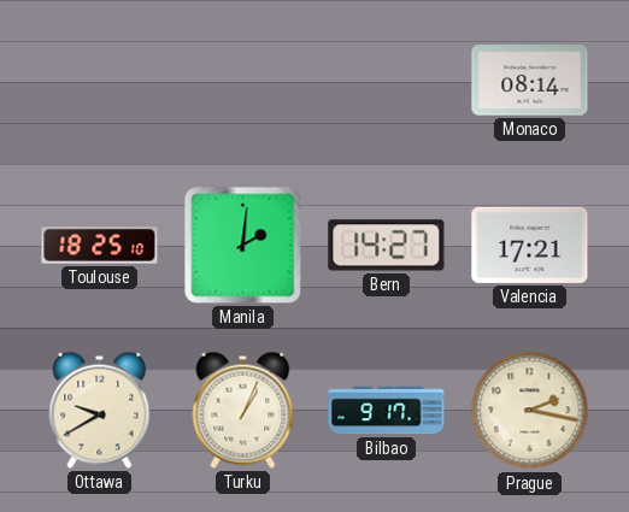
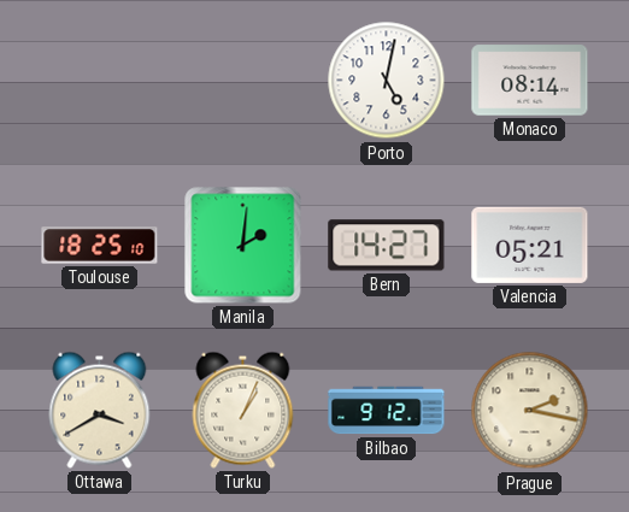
Porto: none -> 5:02 (387, 81)
Valencia: 17:21 -> 05:21 (530, 245)
Ottawa: 9:40 -> 3:40 (100, 410)
Bilbao: 9:17 -> 9:12 (387, 411)
